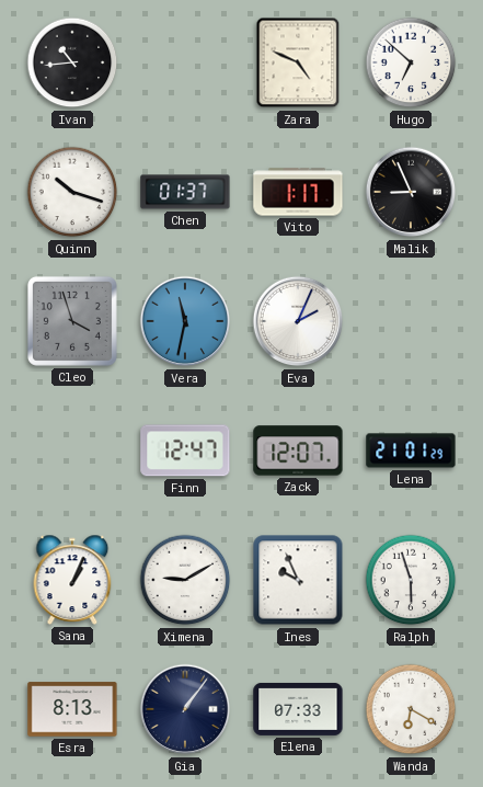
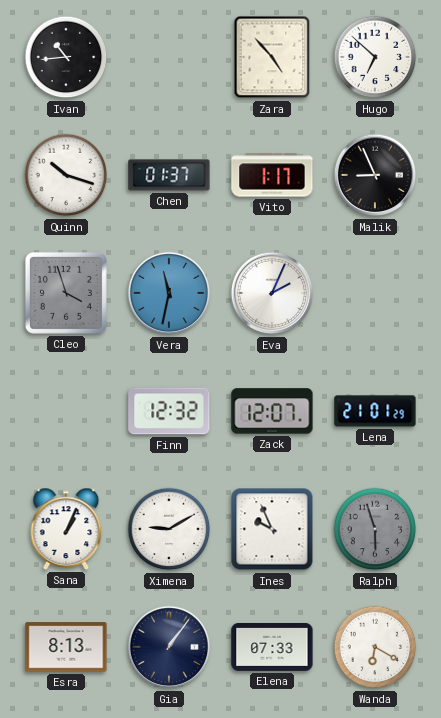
Zara: 4:49 -> 4:53 (272, 57)
Finn: 12:47 -> 12:32 (169, 411)
Ralph dial: white -> grey (375, 529)
